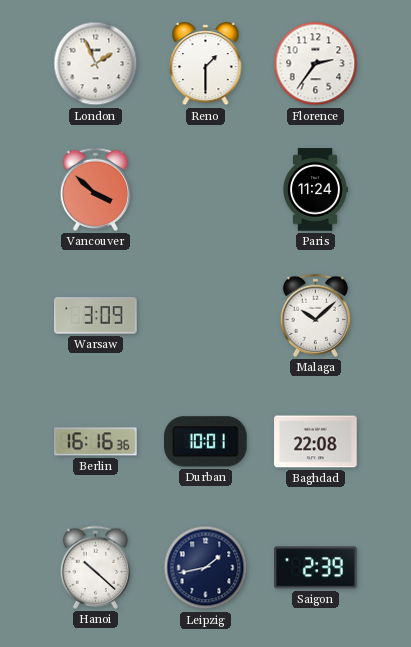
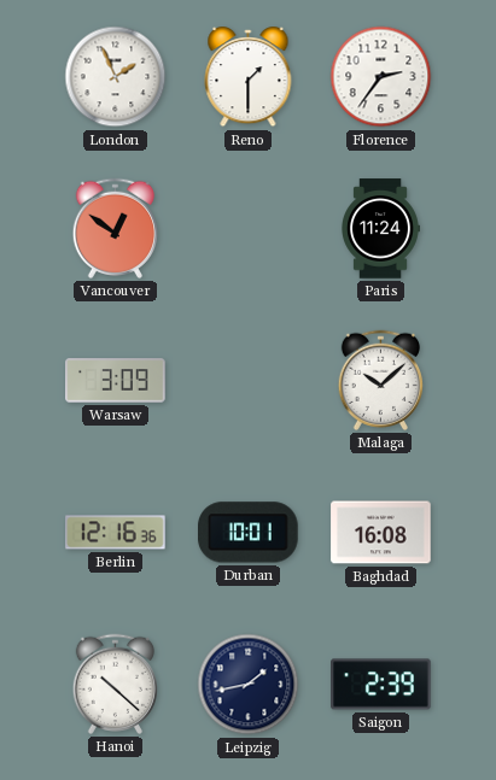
Vancouver: 3:52 -> 12:51 (115, 228)
Berlin: 16:16 -> 12:16 (116, 533)
Baghdad: 22:08 -> 16:08 (381, 533)
